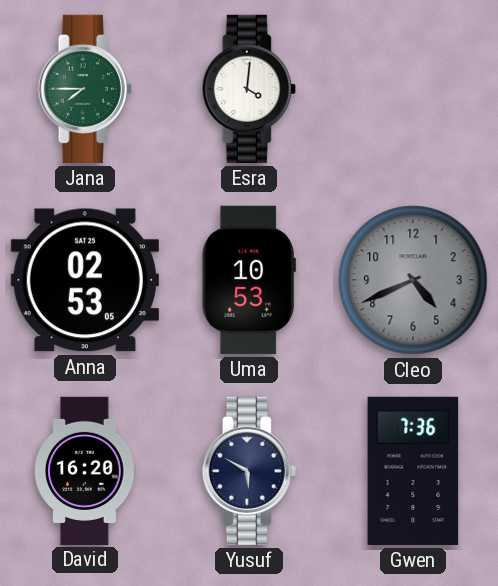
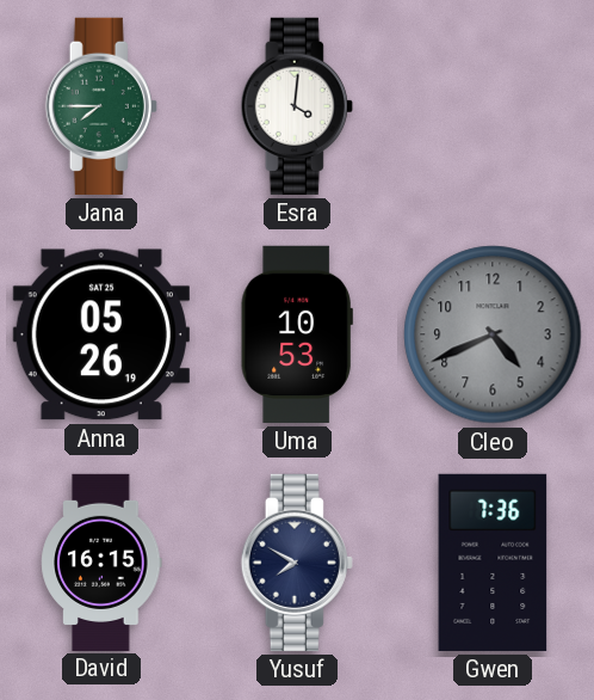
Anna: 02:53 -> 05:26 (101, 334)
David: 16:20 -> 16:15 (101, 561)
Yusuf: 5:50 -> 7:50 (297, 563)
